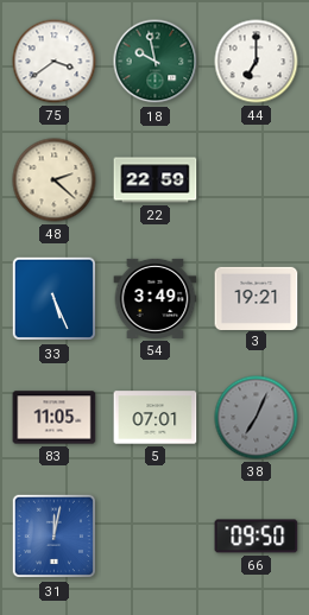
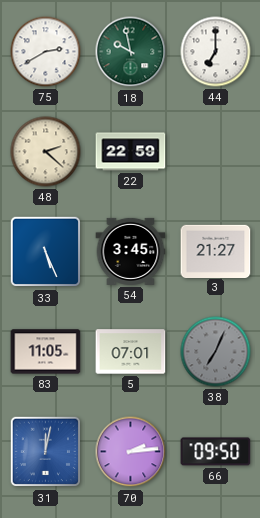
75: 3:39 -> 2:40 (46, 52)
54: 3:49 -> 3:45 (131, 251)
3: 19:21 -> 21:27 (216, 251)
70: none -> 2:14 (131, 452)
